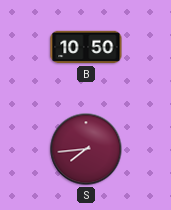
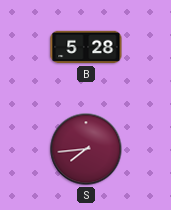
B: 10:50 -> 5:28 (86, 47)
